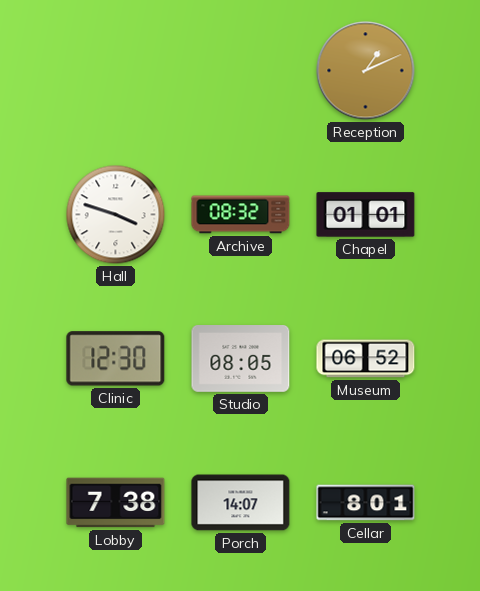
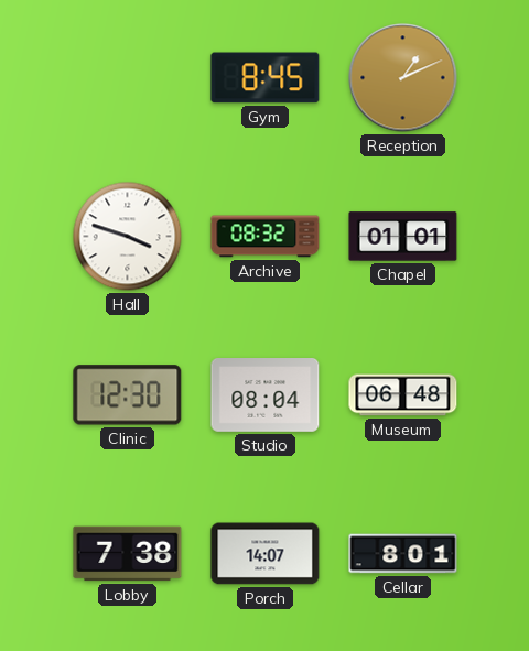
Gym: none -> 8:45 (266, 78)
Studio: 08:05 -> 08:04 (266, 395)
Museum: 06:52 -> 06:48 (403, 395)
